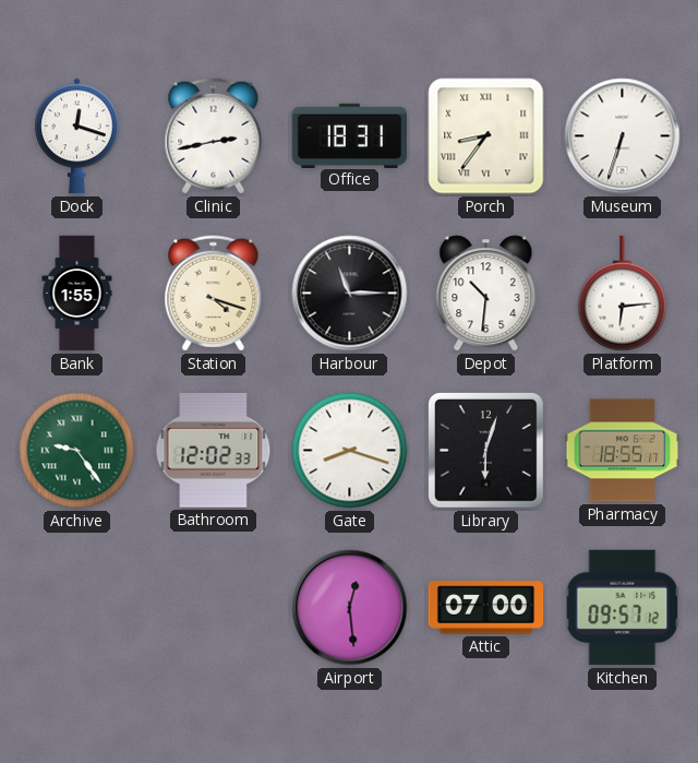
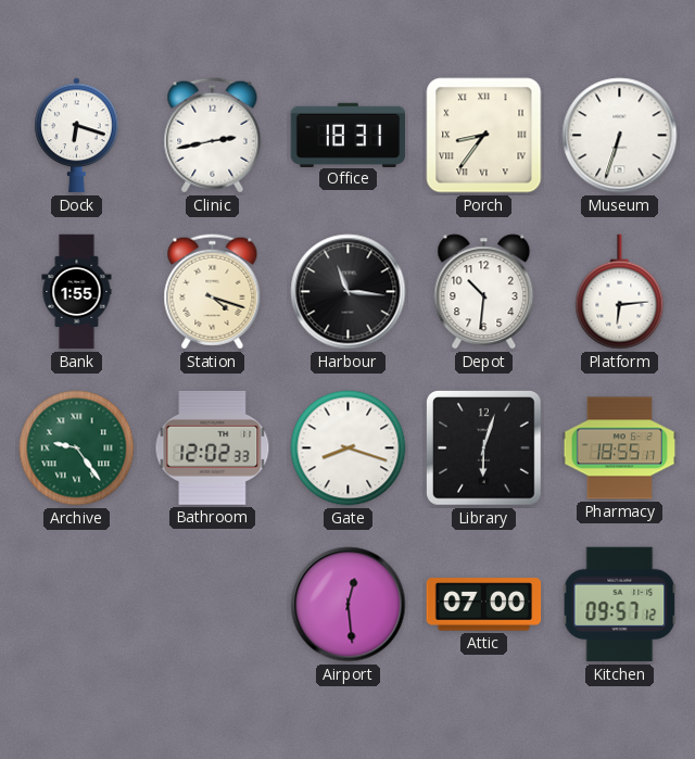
Dock: 12:18 -> 6:18 (77, 136)
Harbour: 11:15 -> 11:16 (349, 292)
